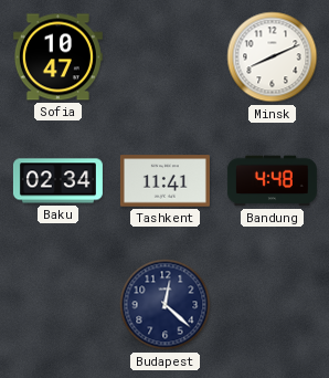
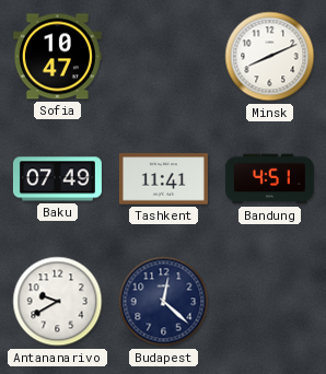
Baku: 02:34 -> 07:49 (57, 179)
Bandung: 4:48 -> 4:51 (269, 179)
Antananarivo: none -> 9:40 (58, 302)
